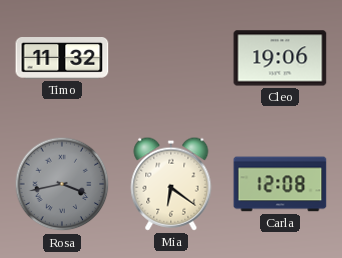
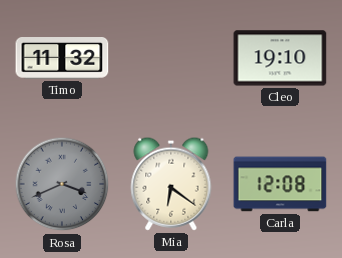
Cleo: 19:06 -> 19:10 (280, 58)
Rosa: 3:43 -> 3:41 (62, 184)
